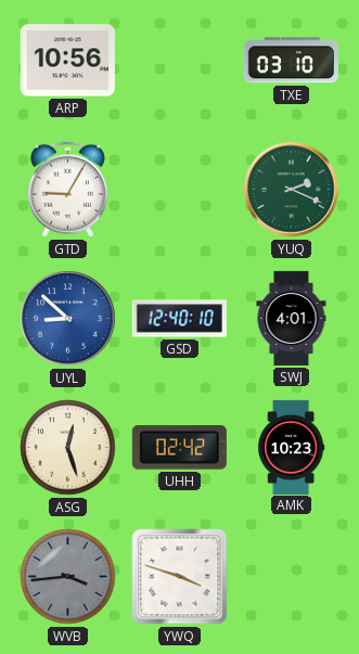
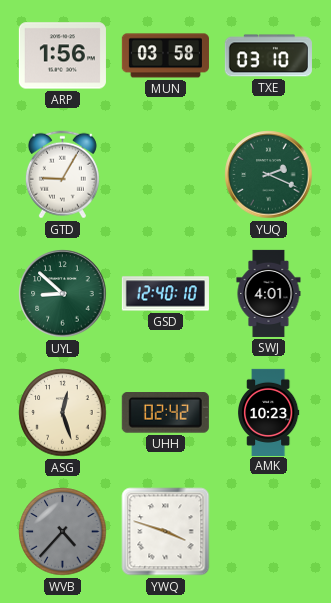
ARP: 10:56 -> 1:56 (62, 56)
MUN: none -> 03:58 (165, 56)
UYL dial: blue -> green (63, 294)
WVB: 3:44 -> 4:37 (63, 532)
